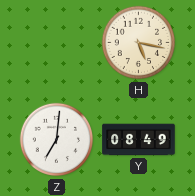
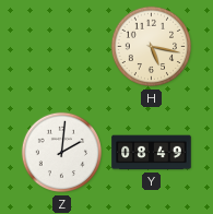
Z: 7:01 -> 2:01 (62, 153)
